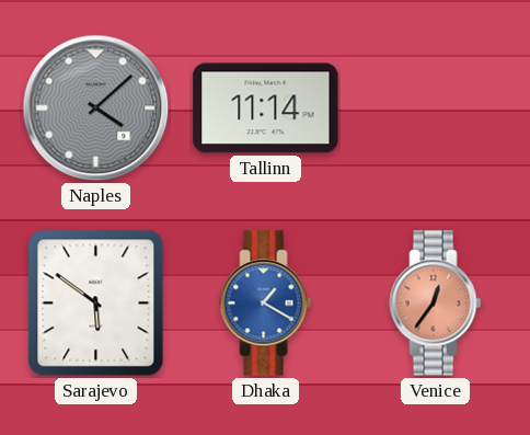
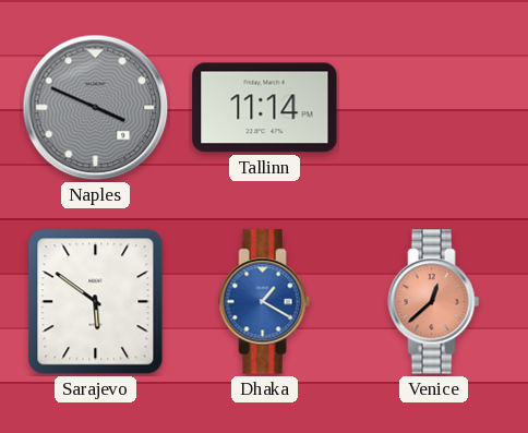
Naples: 4:08 -> 3:49 (96, 108)
Venice: 12:36 -> 12:38 (434, 302)
